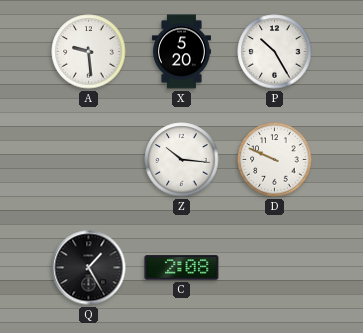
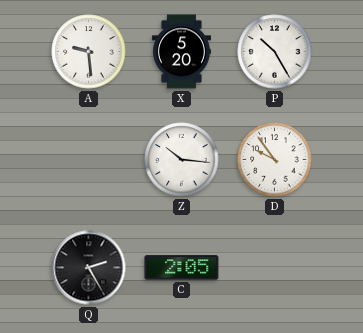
D: 9:49 -> 9:54 (275, 160)
Q: 1:25 -> 2:25 (89, 268)
C: 2:08 -> 2:05 (182, 268)
